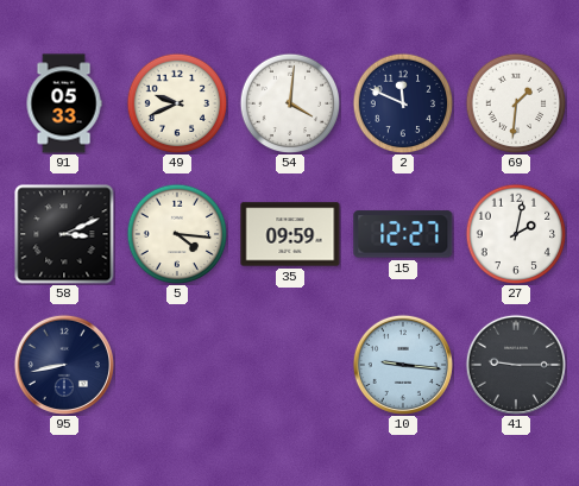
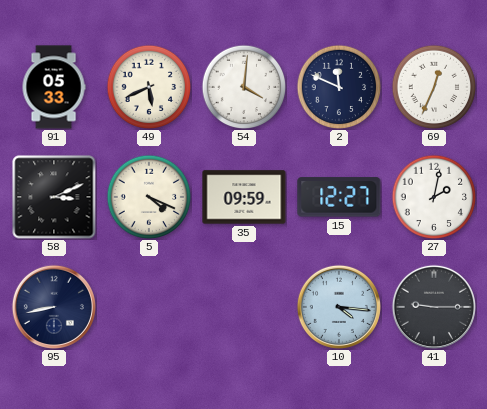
49: 9:41 -> 5:41 (149, 87)
69: 1:31 -> 12:34 (434, 87)
5: 4:16 -> 4:19 (149, 197)
10: 9:16 -> 4:16 (339, 307)
